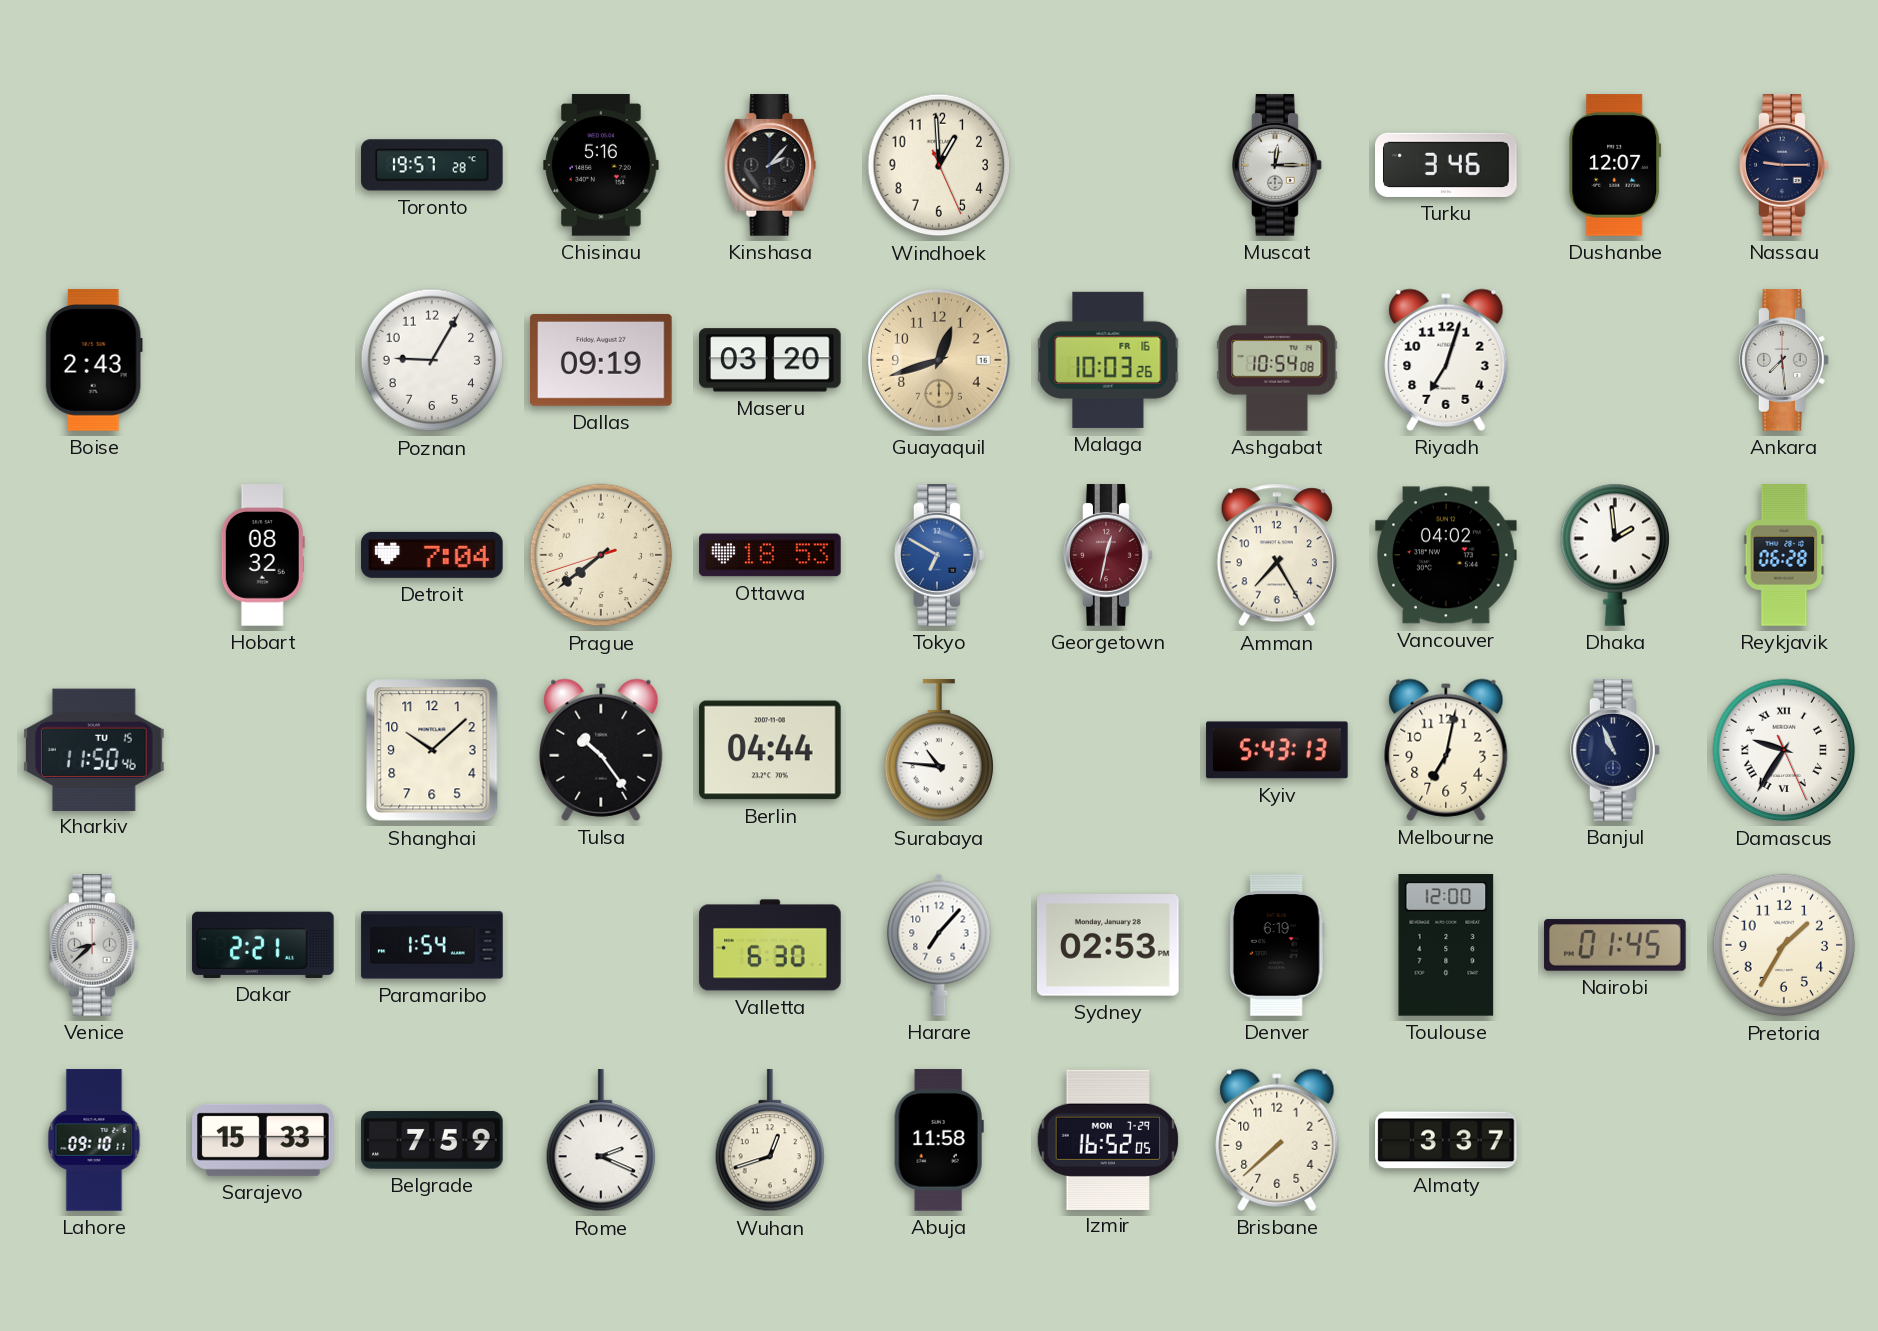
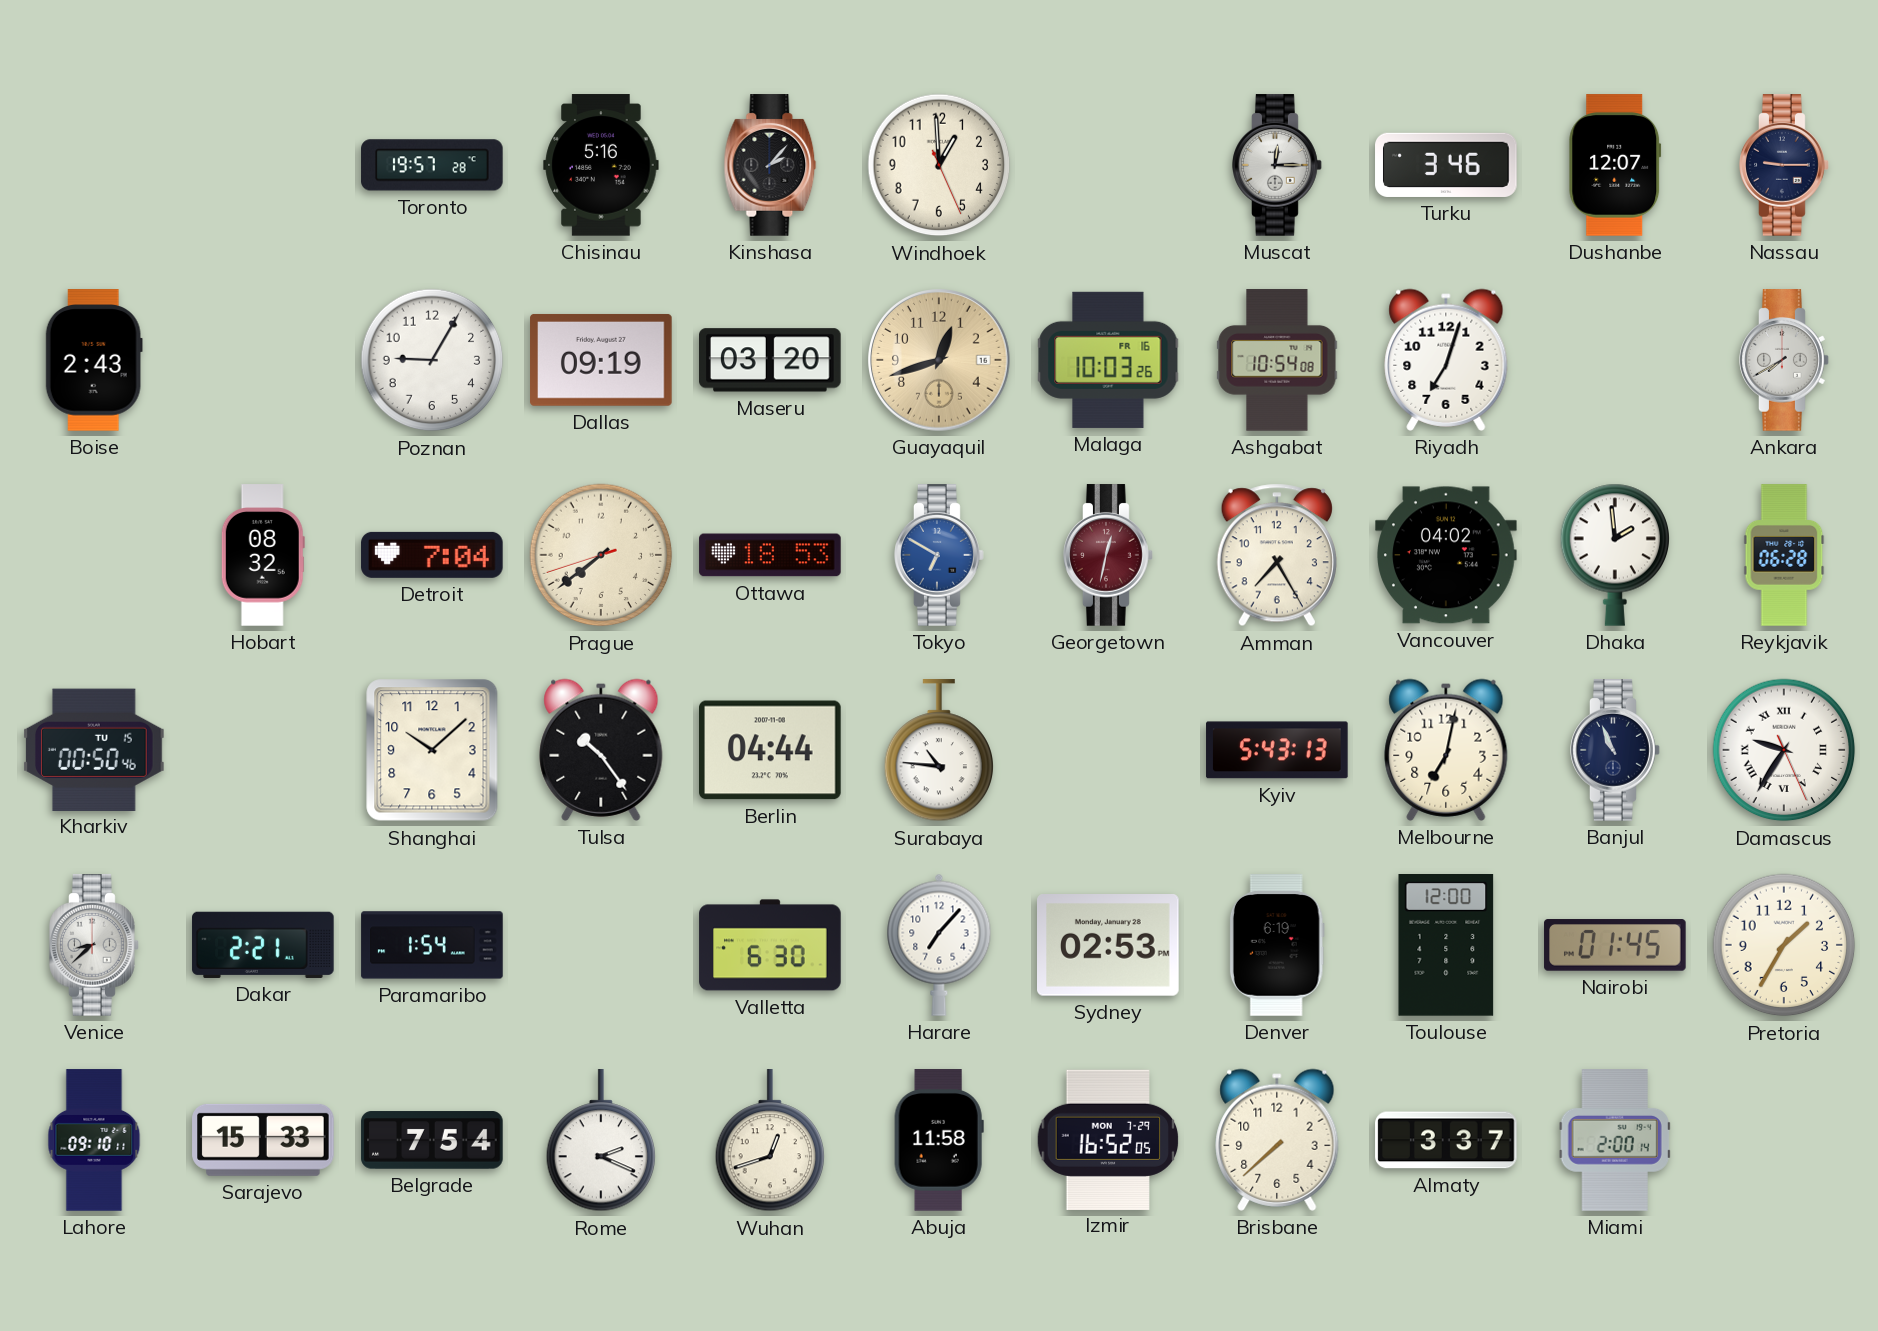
Ankara: 7:29 -> 7:40 (1784, 360)
Kharkiv: 11:50 -> 00:50 (95, 749)
Belgrade: 7:59 -> 7:54 (432, 1140)
Miami: none -> 2:00 (1615, 1140)
